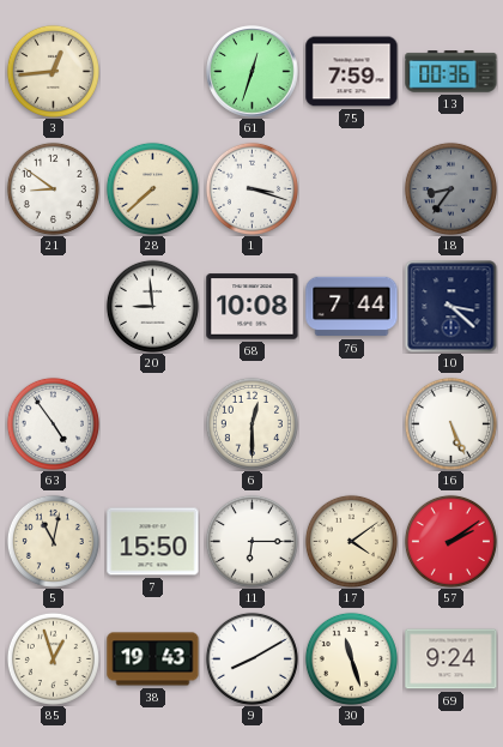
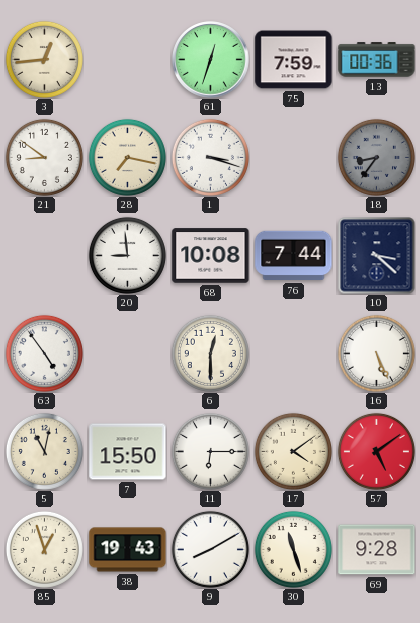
28: 7:38 -> 7:17 (127, 157)
57: 2:09 -> 5:09 (376, 451)
69: 9:24 -> 9:28 (377, 550)
